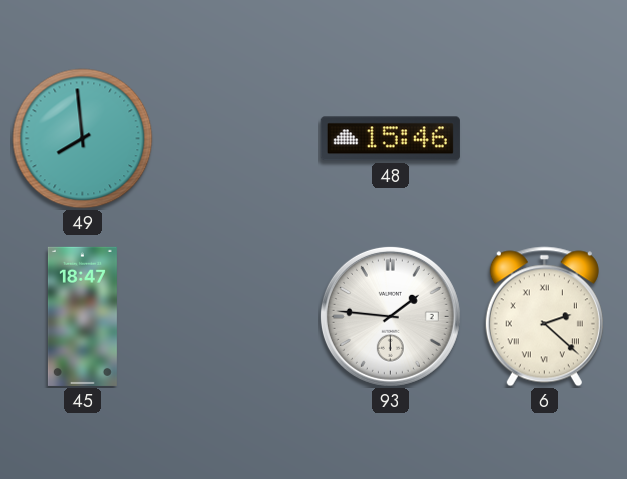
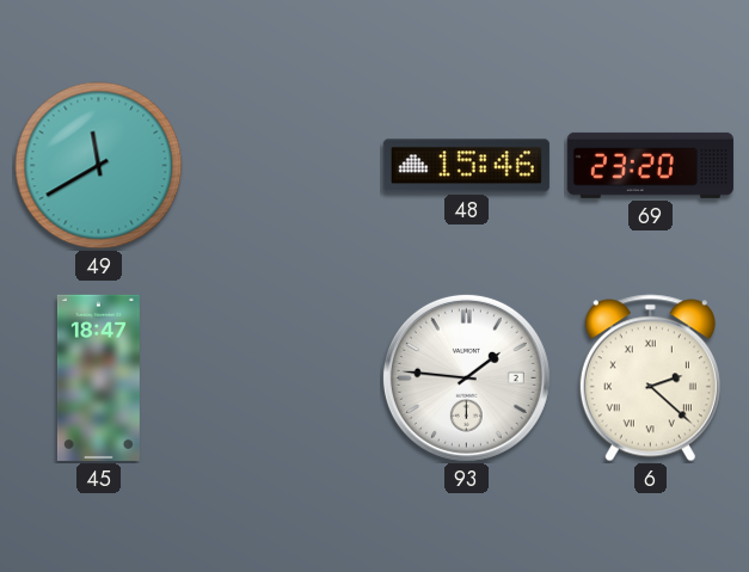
49: 7:59 -> 11:40 (99, 166)
69: none -> 23:20 (650, 165)
